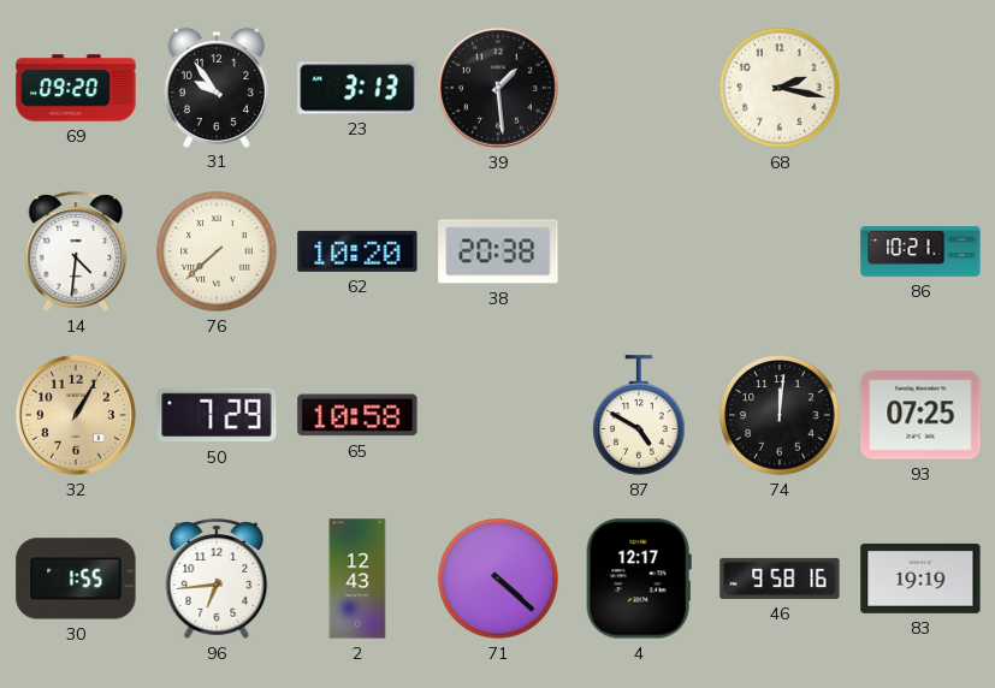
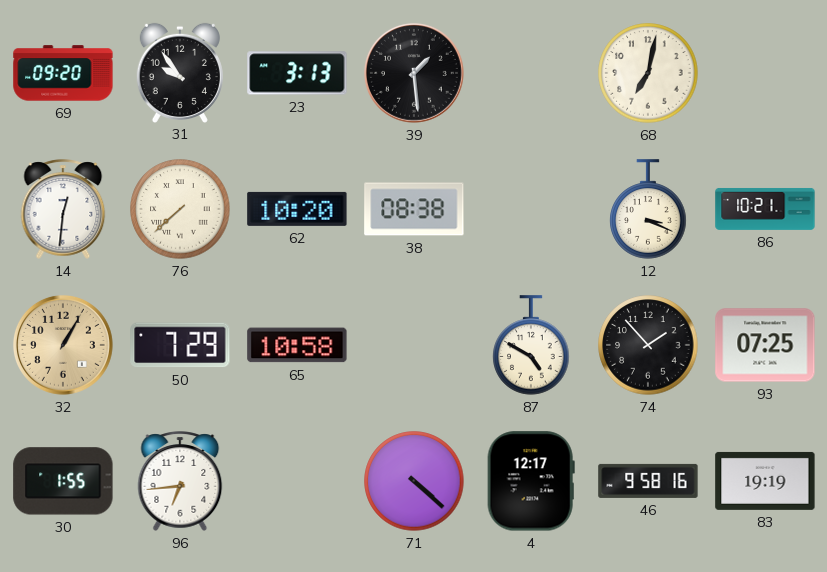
68: 2:17 -> 7:02 (648, 73)
14: 4:31 -> 12:31 (63, 209)
38: 20:38 -> 08:38 (414, 209)
12: none -> 3:19 (648, 209)
74: 12:01 -> 1:53 (648, 345)
2: 12:43 -> none (357, 579)
